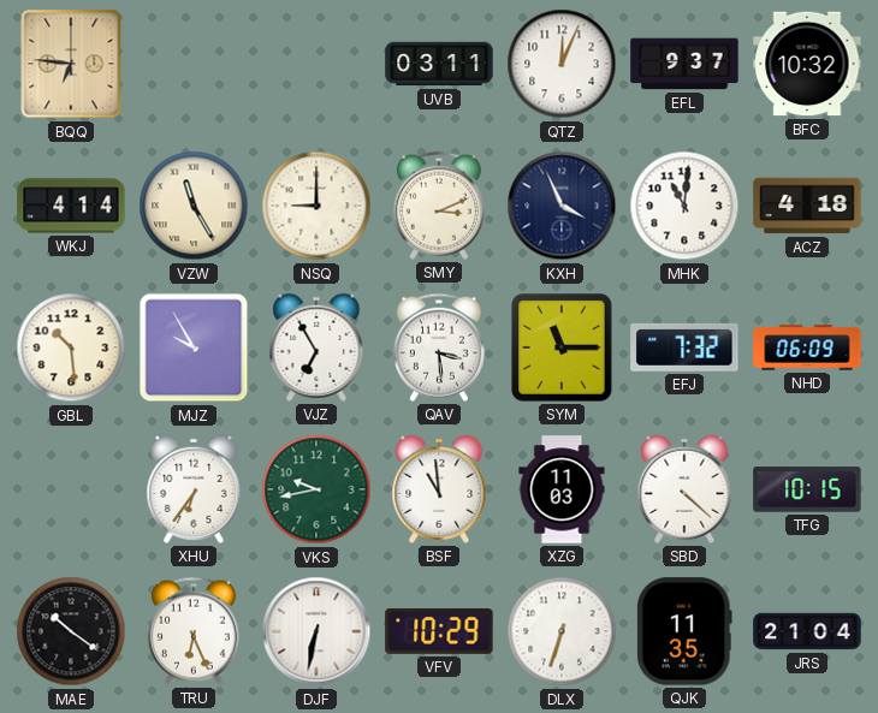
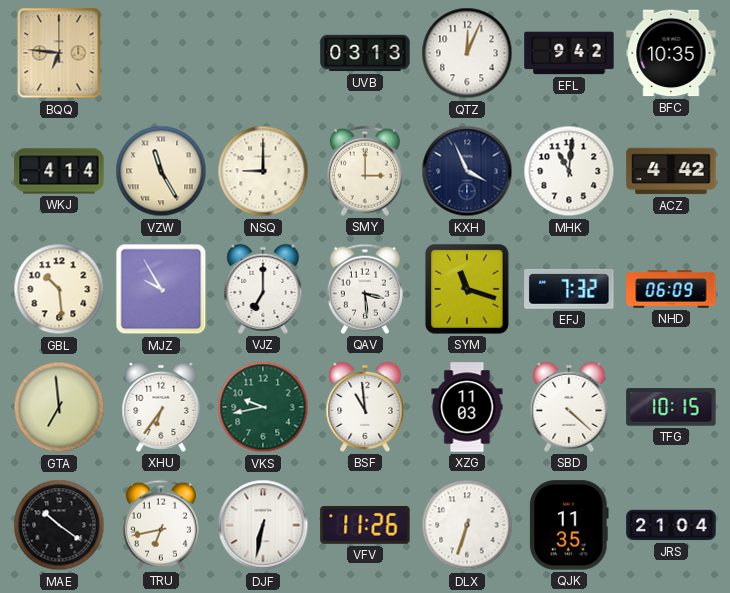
UVB: 03:11 -> 03:13 (365, 53)
EFL: 9:37 -> 9:42 (569, 53)
BFC: 10:32 -> 10:35 (671, 53)
SMY: 3:11 -> 3:00 (365, 171)
ACZ: 4:18 -> 4:42 (671, 171)
VJZ: 6:55 -> 7:00 (263, 289)
SYM: 11:15 -> 11:18 (467, 289)
GTA: none -> 6:59 (59, 407)
TRU: 6:26 -> 6:43 (161, 525)
VFV: 10:29 -> 11:26 (365, 525)
